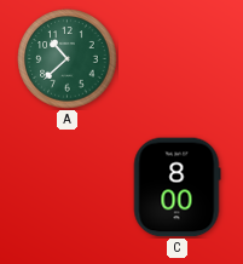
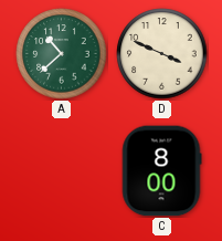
D: none -> 3:49 (162, 54)
